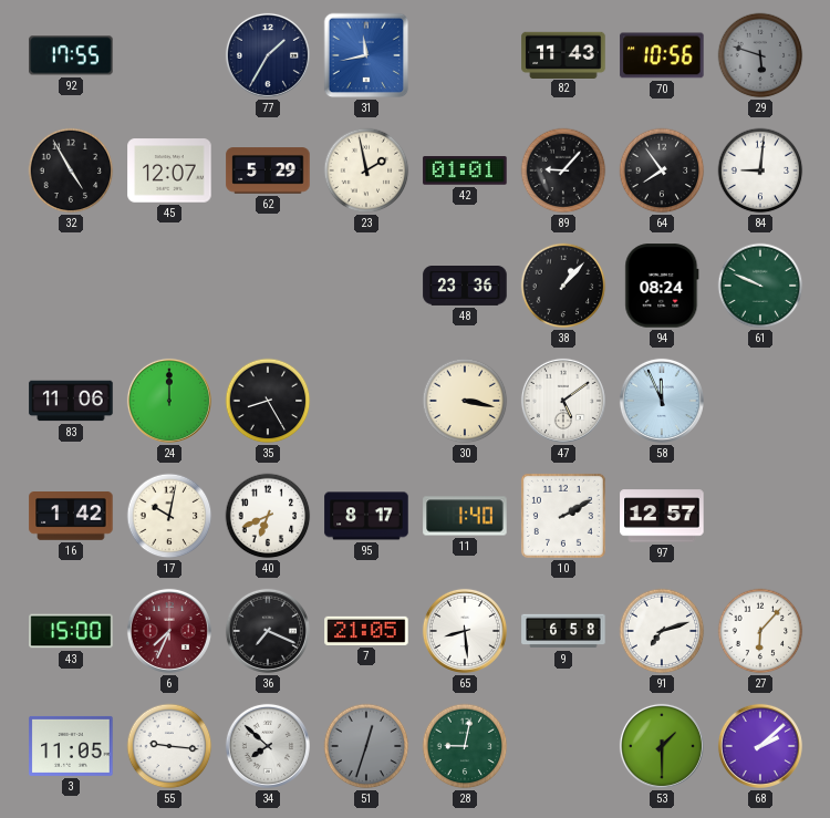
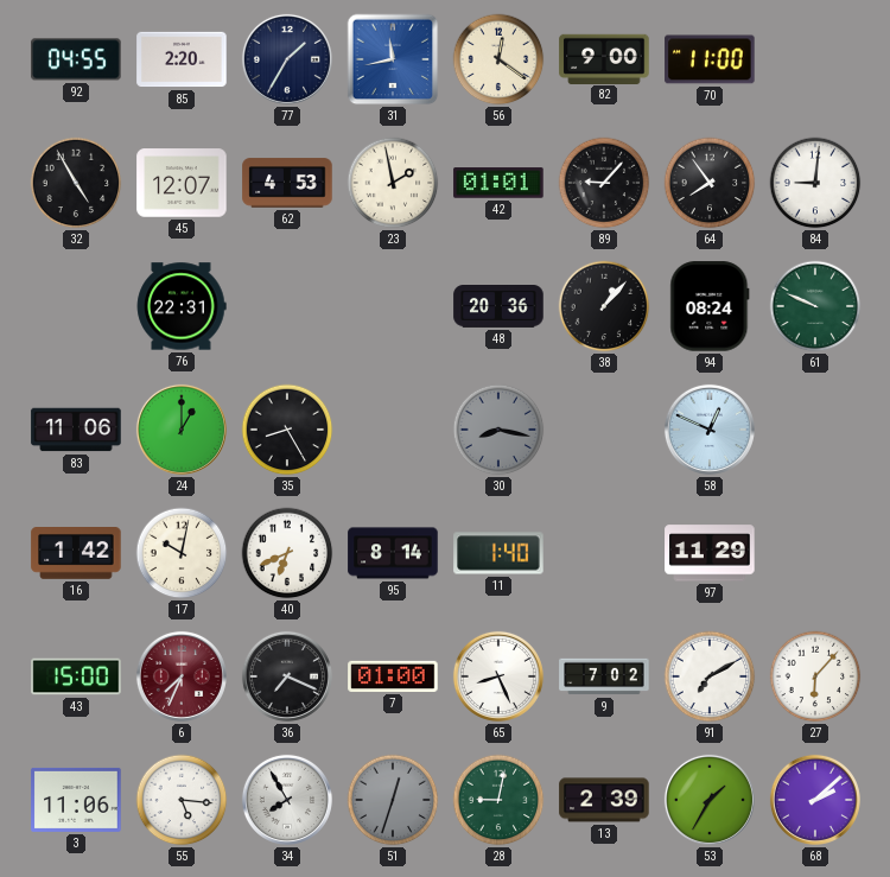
92: 17:55 -> 04:55 (76, 59)
85: none -> 2:20 (182, 59)
56: none -> 12:21 (498, 59)
82: 11:43 -> 9:00 (604, 58)
70: 10:56 -> 11:00 (710, 59)
29: 5:48 -> none (760, 55)
62: 5:29 -> 4:53 (287, 183)
76: none -> 22:31 (182, 306)
48: 23:36 -> 20:36 (498, 307)
24: 12:00 -> 1:00 (182, 430)
30: 3:17 -> 8:17 (498, 430)
30 dial: cream -> grey (498, 430)
47: 5:09 -> none (563, 401)
58: 11:56 -> 12:49 (710, 430)
95: 8:17 -> 8:14 (393, 553)
10: 2:10 -> none (563, 516)
97: 12:57 -> 11:29 (710, 553)
7: 21:05 -> 01:00 (393, 676)
65: 8:29 -> 8:26 (498, 676)
9: 6:58 -> 7:02 (604, 676)
91: 7:12 -> 7:10 (710, 676)
3: 11:05 -> 11:06 (76, 800)
55: 9:16 -> 5:16 (182, 800)
34: 7:52 -> 7:55 (287, 800)
13: none -> 2:39 (604, 800)
53: 1:30 -> 1:35 (710, 800)
